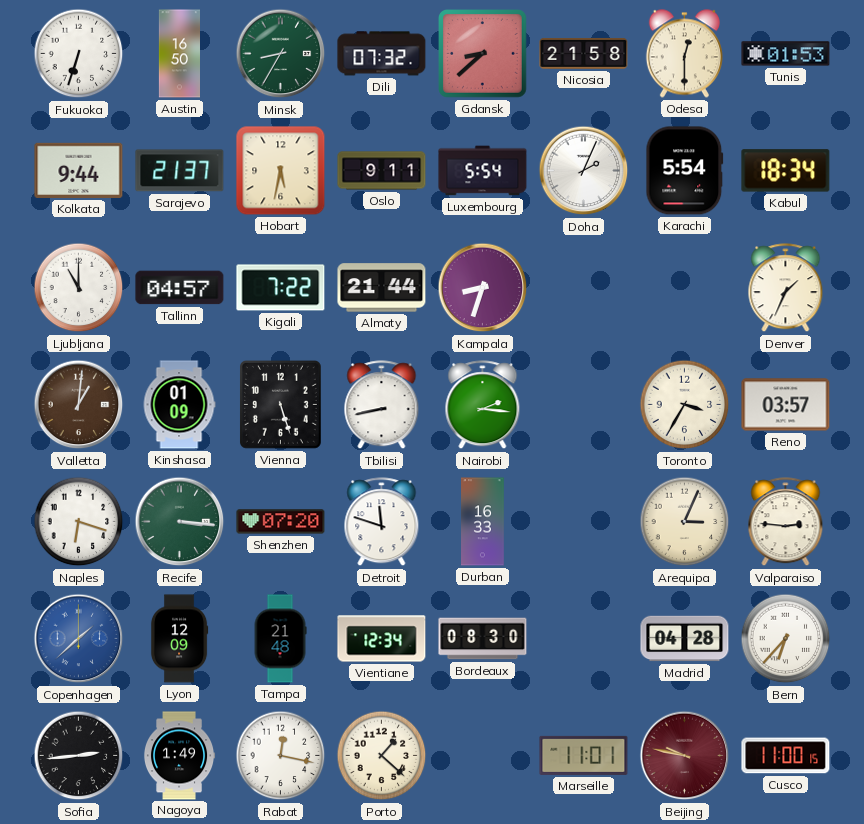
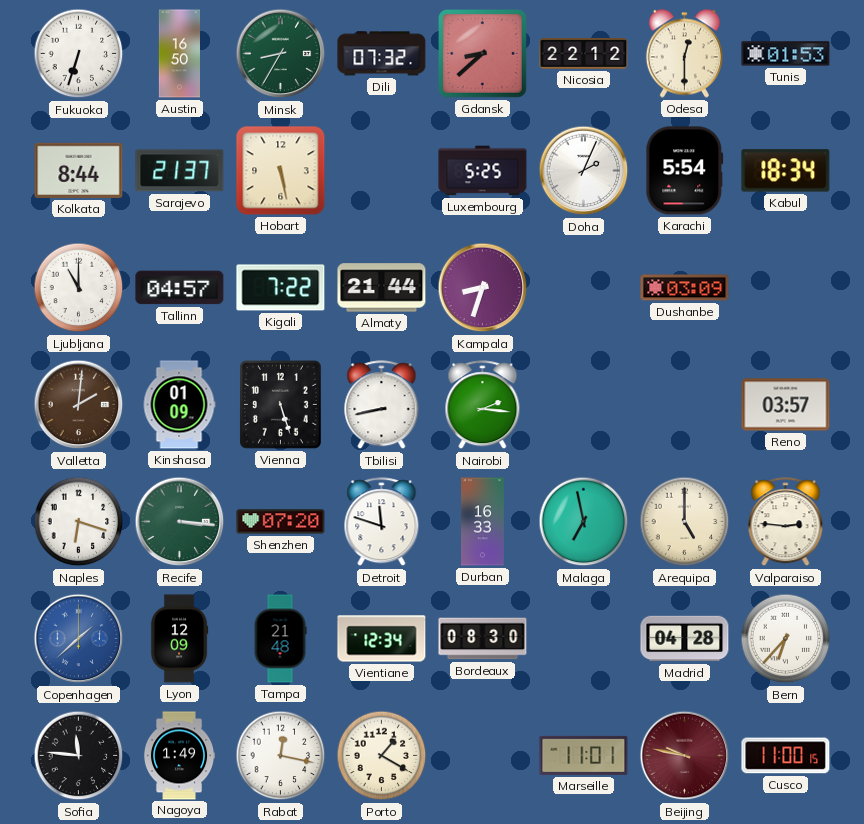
Nicosia: 21:58 -> 22:12 (584, 53)
Kolkata: 9:44 -> 8:44 (79, 170)
Hobart: 5:32 -> 5:28 (281, 171)
Oslo: 9:11 -> none (382, 171)
Luxembourg: 5:54 -> 5:25 (483, 171)
Dushanbe: none -> 03:09 (685, 288)
Denver: 1:34 -> none (786, 288)
Valletta: 1:01 -> 2:01 (79, 405)
Toronto: 3:35 -> none (685, 405)
Malaga: none -> 6:58 (584, 522)
Arequipa: 3:04 -> 5:00 (685, 522)
Sofia: 2:44 -> 11:46 (79, 756)
Porto: 1:22 -> 1:20 (382, 756)
